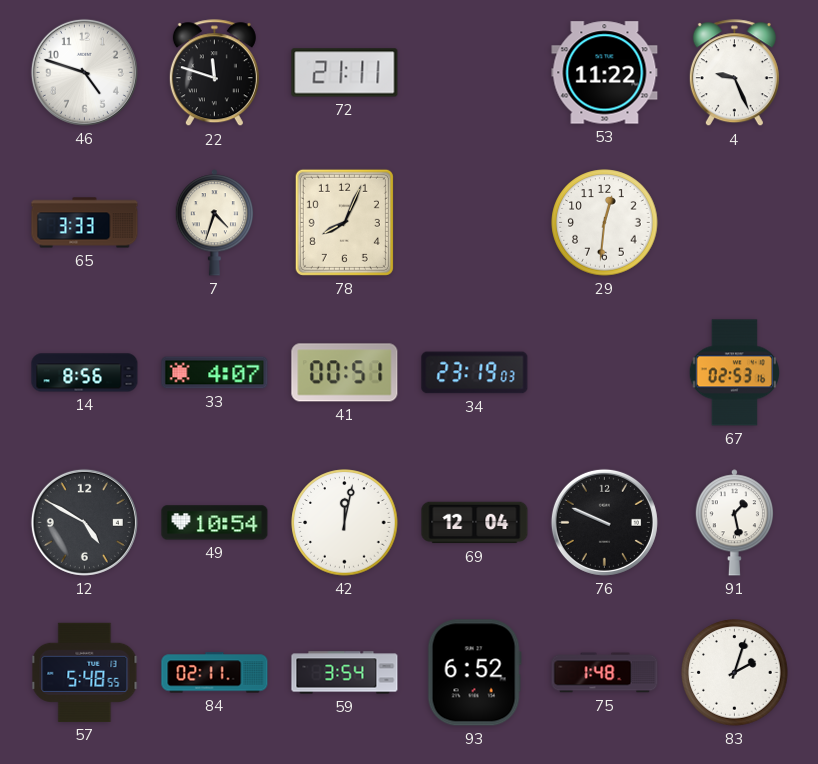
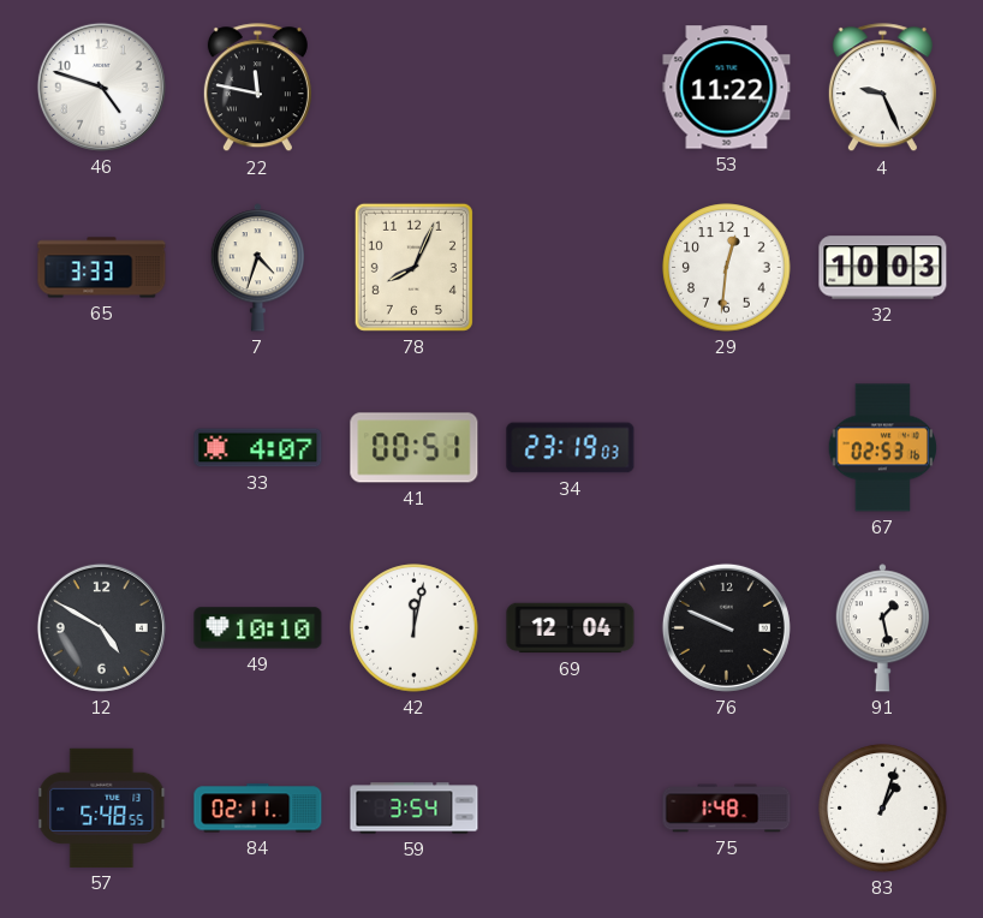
22: 11:48 -> 11:47 (257, 88)
72: 21:11 -> none (345, 73)
32: none -> 10:03 (883, 268)
14: 8:56 -> none (85, 373)
49: 10:54 -> 10:10 (258, 628)
93: 6:52 -> none (474, 673)
83: 2:03 -> 1:03 (883, 809)
